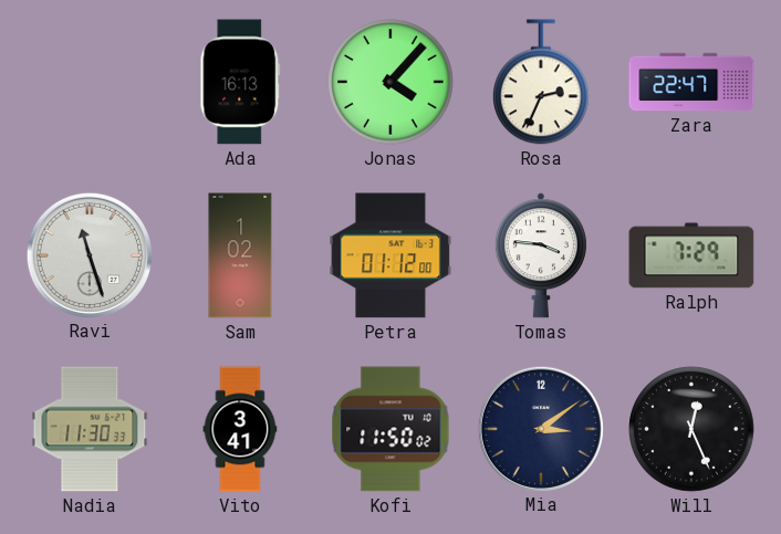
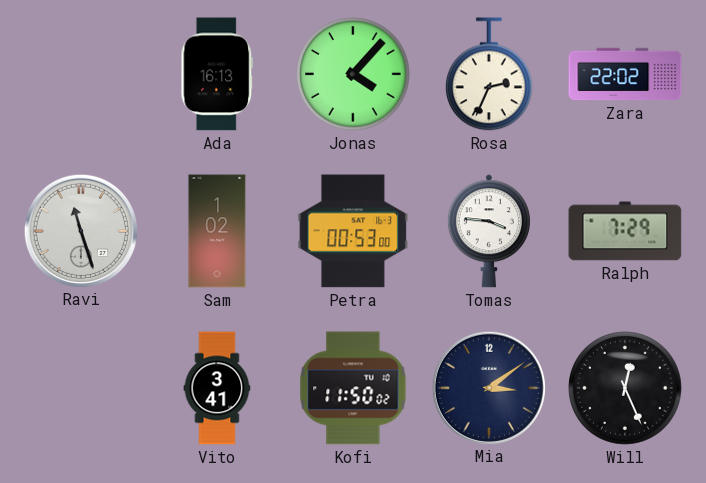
Zara: 22:47 -> 22:02 (625, 74)
Petra: 01:12 -> 00:53 (353, 231)
Nadia: 11:30 -> none (90, 429)
